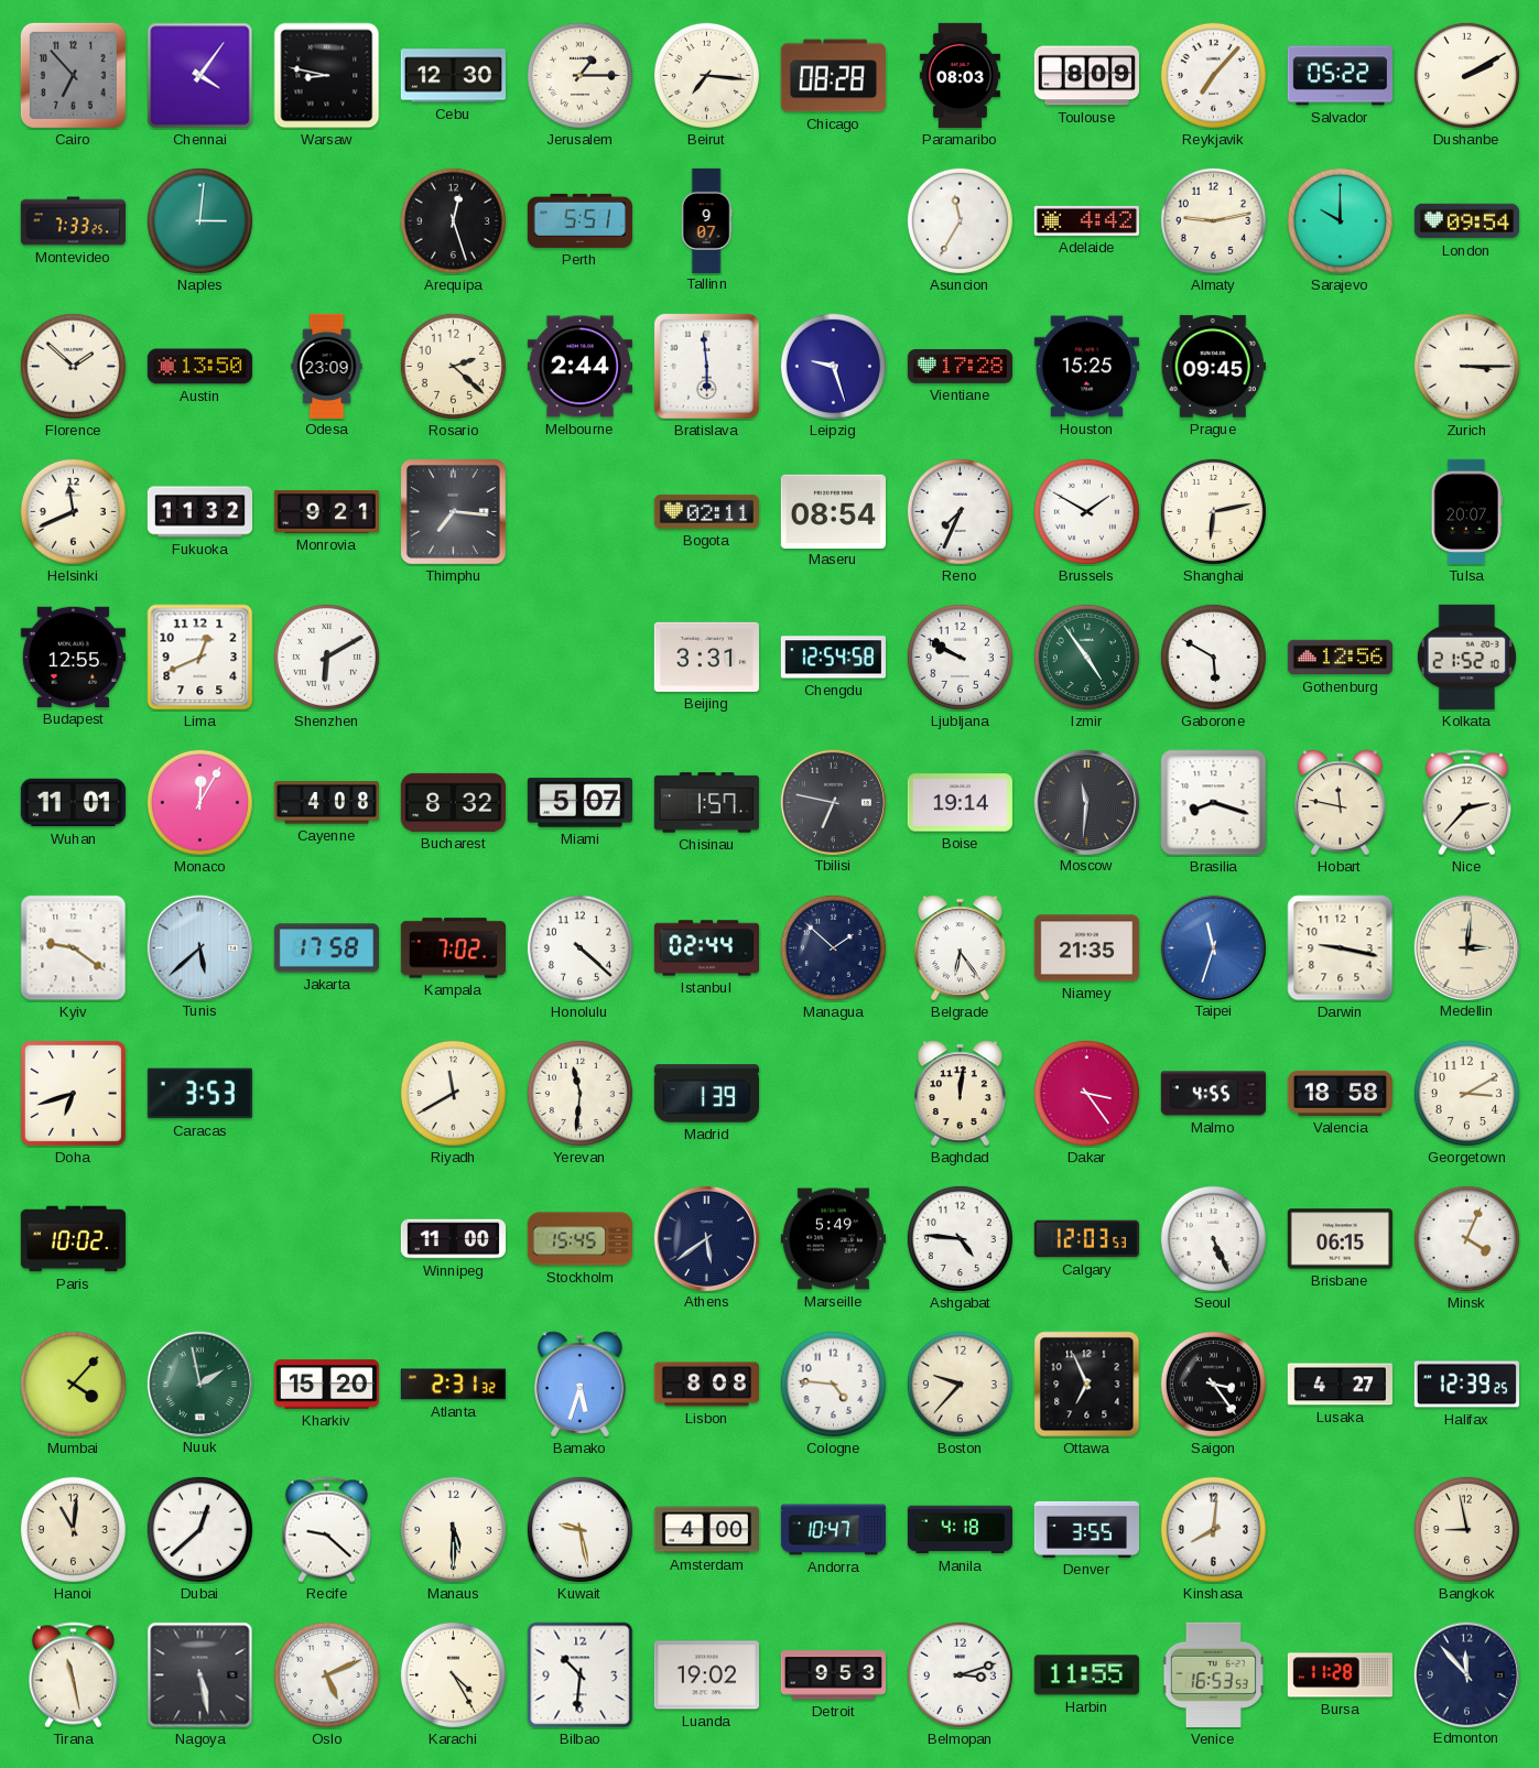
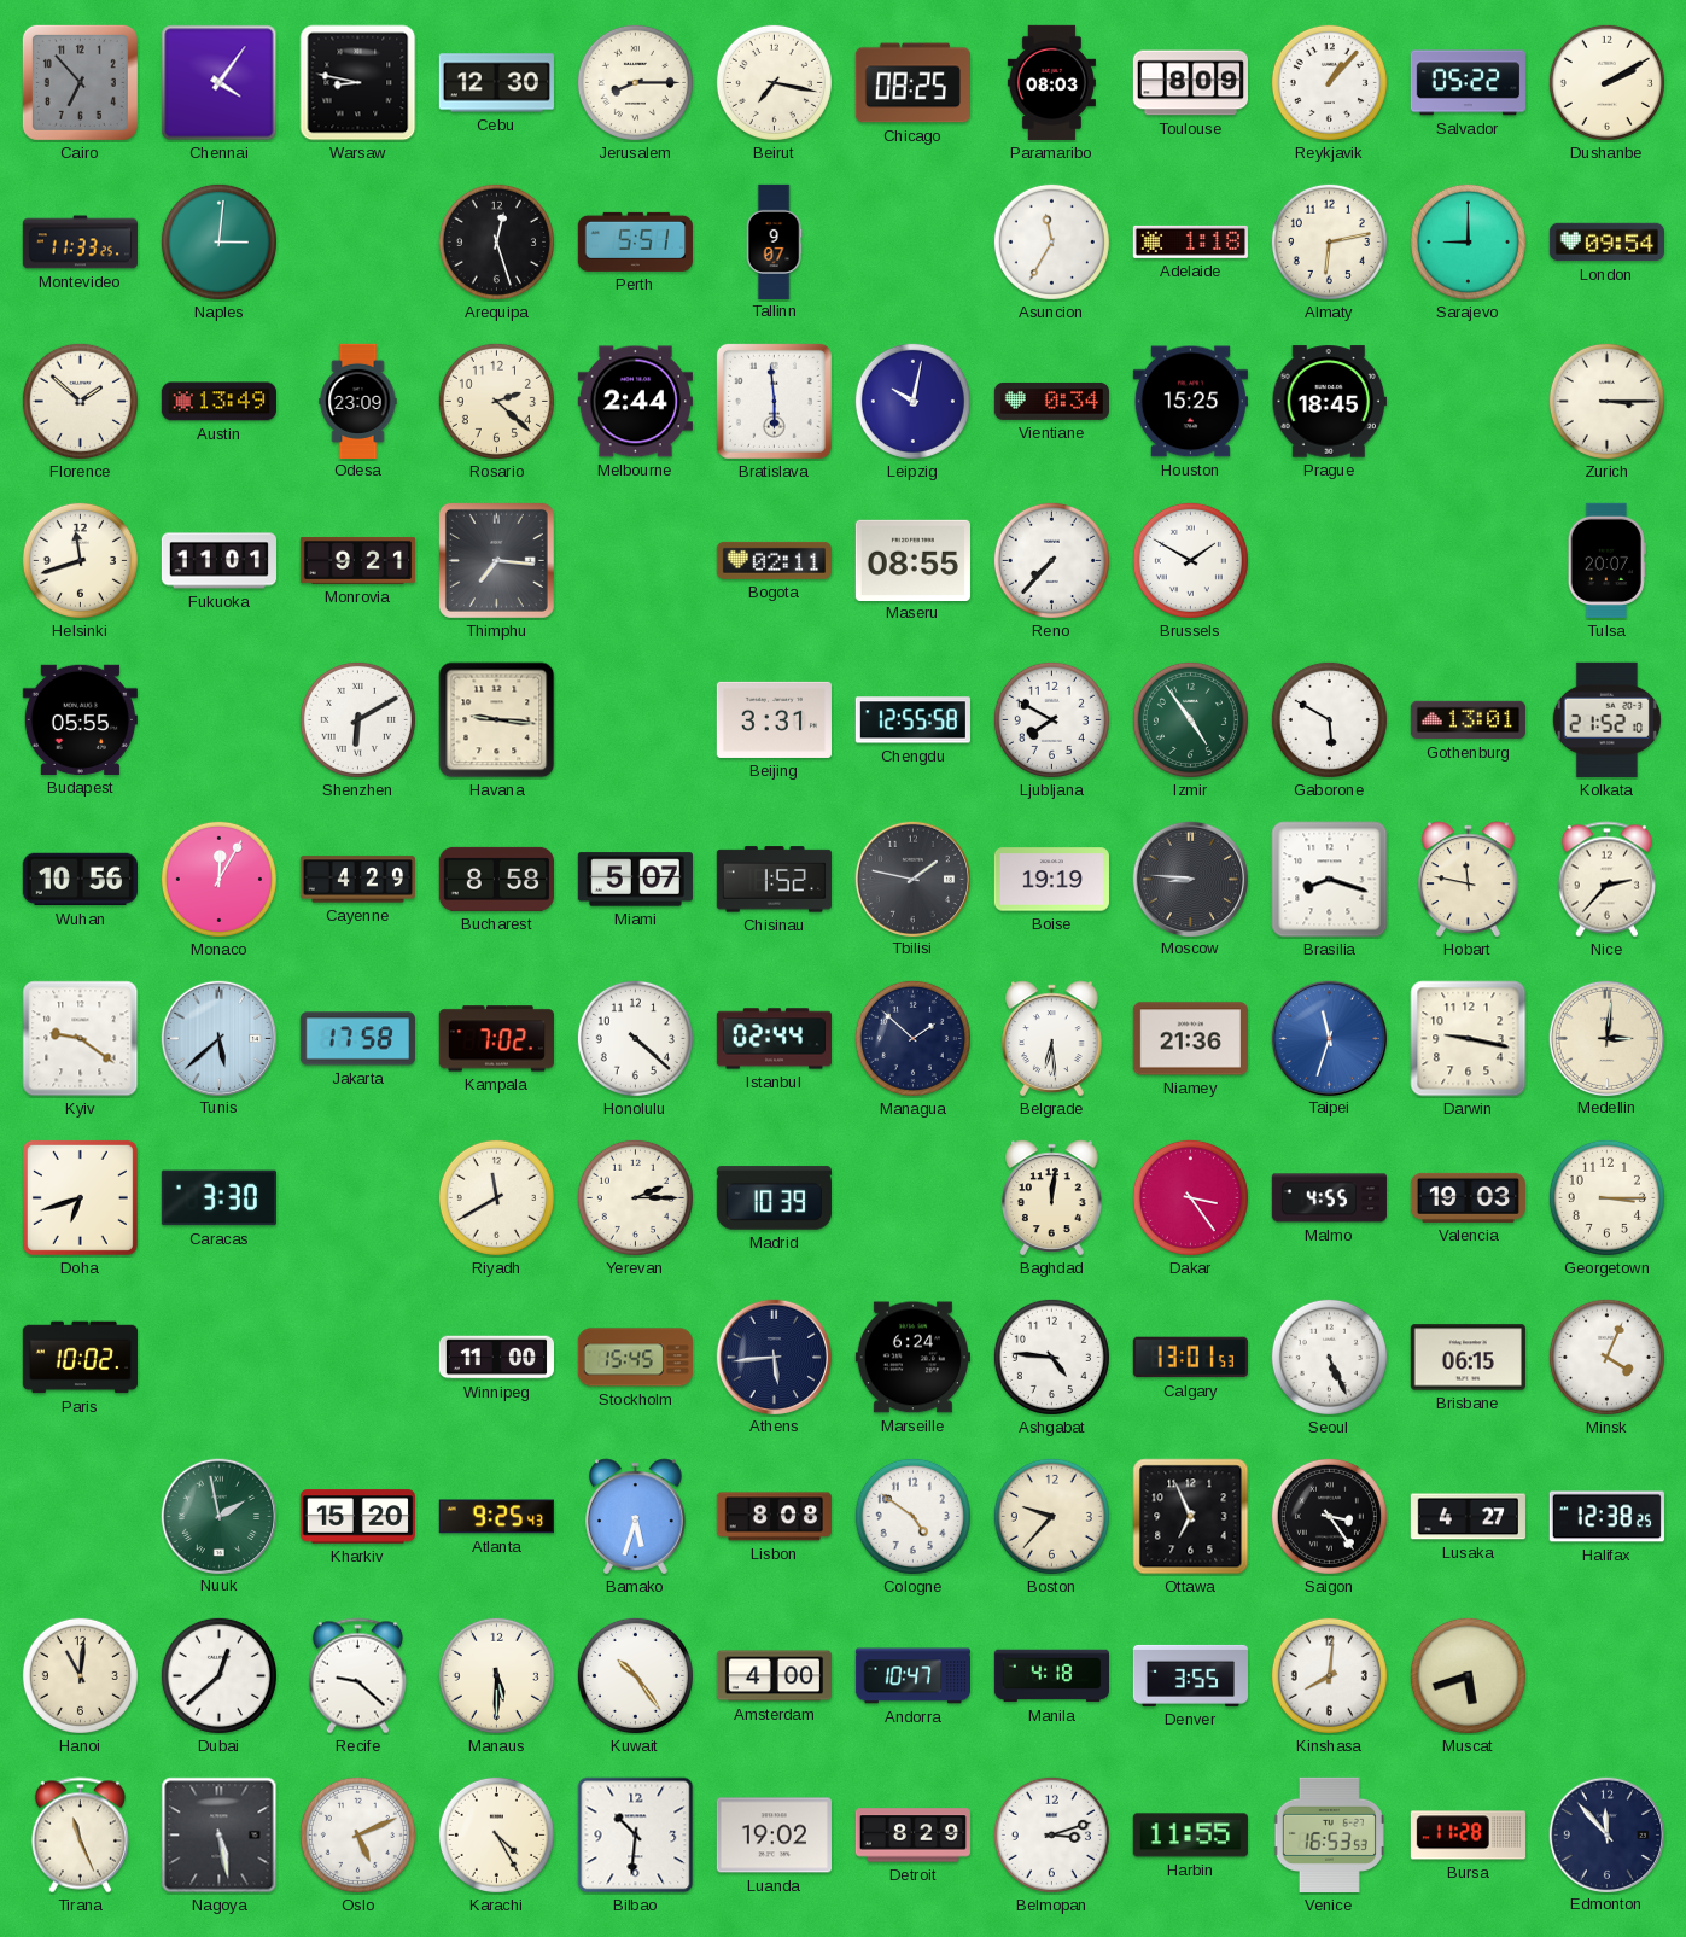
Jerusalem: 1:15 -> 8:15 (635, 82)
Beirut: 7:16 -> 7:17 (774, 82)
Chicago: 08:28 -> 08:25 (912, 83)
Reykjavik: 7:07 -> 1:07 (1329, 82)
Montevideo: 7:33 -> 11:33 (80, 243)
Adelaide: 4:42 -> 1:18 (1190, 241)
Almaty: 9:13 -> 6:13 (1329, 241)
Sarajevo: 10:00 -> 9:00 (1468, 241)
Austin: 13:50 -> 13:49 (218, 402)
Leipzig: 9:27 -> 10:02 (912, 401)
Vientiane: 17:28 -> 0:34 (1051, 401)
Prague: 09:45 -> 18:45 (1329, 402)
Helsinki: 11:41 -> 11:42 (80, 560)
Fukuoka: 11:32 -> 11:01 (218, 561)
Maseru: 08:54 -> 08:55 (912, 560)
Reno: 7:34 -> 7:37 (1051, 560)
Shanghai: 6:13 -> none (1213, 511)
Budapest: 12:55 -> 05:55 (80, 719)
Lima: 12:41 -> none (200, 658)
Havana: none -> 9:16 (497, 720)
Chengdu: 12:54 -> 12:55 (912, 720)
Ljubljana: 9:50 -> 7:50 (1051, 719)
Gothenburg: 12:56 -> 13:01 (1468, 720)
Wuhan: 11:01 -> 10:56 (80, 880)
Cayenne: 4:08 -> 4:29 (357, 880)
Bucharest: 8:32 -> 8:58 (496, 879)
Chisinau: 1:57 -> 1:52 (774, 880)
Tbilisi: 6:47 -> 1:47 (912, 879)
Boise: 19:14 -> 19:19 (1051, 880)
Moscow: 11:31 -> 8:46 (1190, 879)
Belgrade: 6:24 -> 6:29 (1052, 1039)
Niamey: 21:35 -> 21:36 (1190, 1039)
Caracas: 3:53 -> 3:30 (218, 1198)
Yerevan: 11:31 -> 2:15 (635, 1197)
Madrid: 1:39 -> 10:39 (774, 1198)
Valencia: 18:58 -> 19:03 (1468, 1197)
Georgetown: 3:10 -> 3:15 (1606, 1197)
Athens: 5:39 -> 5:44 (774, 1357)
Marseille: 5:49 -> 6:24 (912, 1358)
Calgary: 12:03 -> 13:01 (1190, 1358)
Mumbai: 4:07 -> none (73, 1384)
Atlanta: 2:31 -> 9:25 (496, 1517)
Cologne: 4:46 -> 4:51 (912, 1516)
Halifax: 12:39 -> 12:38 (1606, 1517)
Kuwait: 9:28 -> 10:24 (635, 1675)
Muscat: none -> 5:42 (1468, 1675)
Bangkok: 8:58 -> none (1466, 1529)
Tirana: 11:28 -> 11:26 (80, 1836)
Detroit: 9:53 -> 8:29 (912, 1836)
